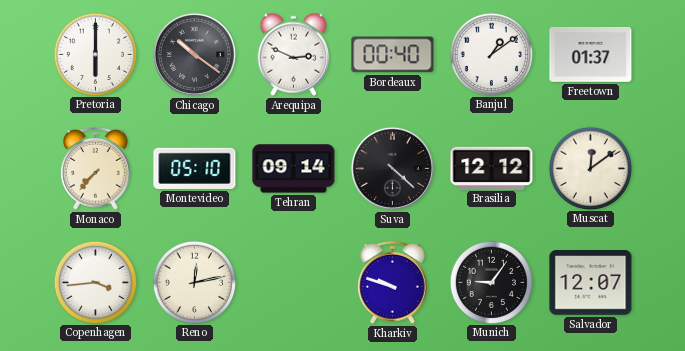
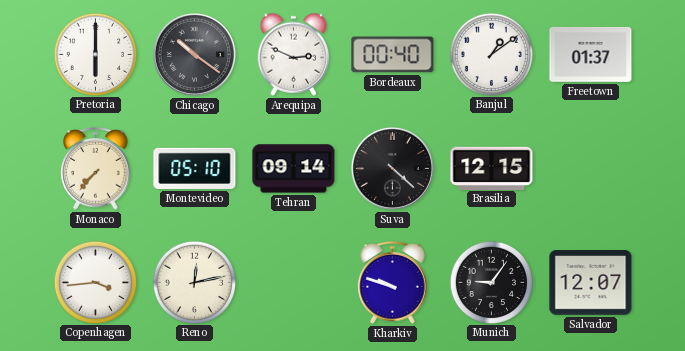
Brasilia: 12:12 -> 12:15 (492, 168)
Muscat: 12:09 -> none (590, 168)
